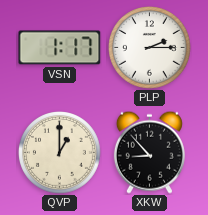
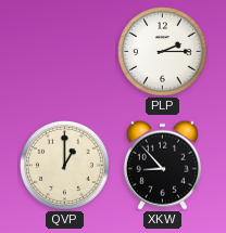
VSN: 1:17 -> none (60, 48)
